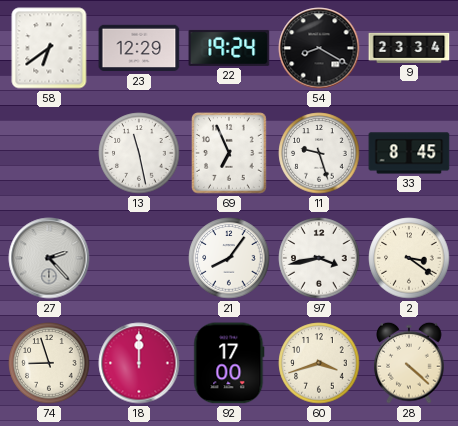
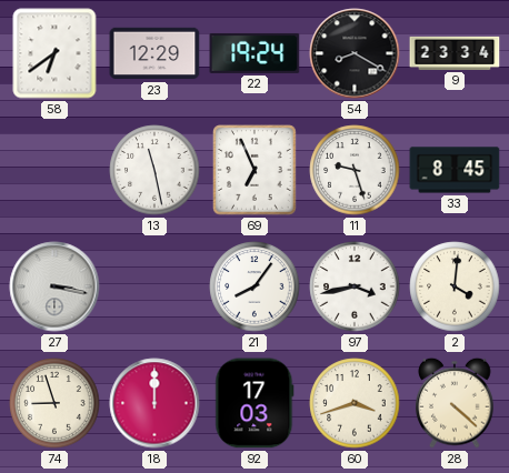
27: 2:23 -> 3:17 (54, 286)
2: 3:21 -> 4:01 (455, 286)
92: 17:00 -> 17:03 (255, 403)
